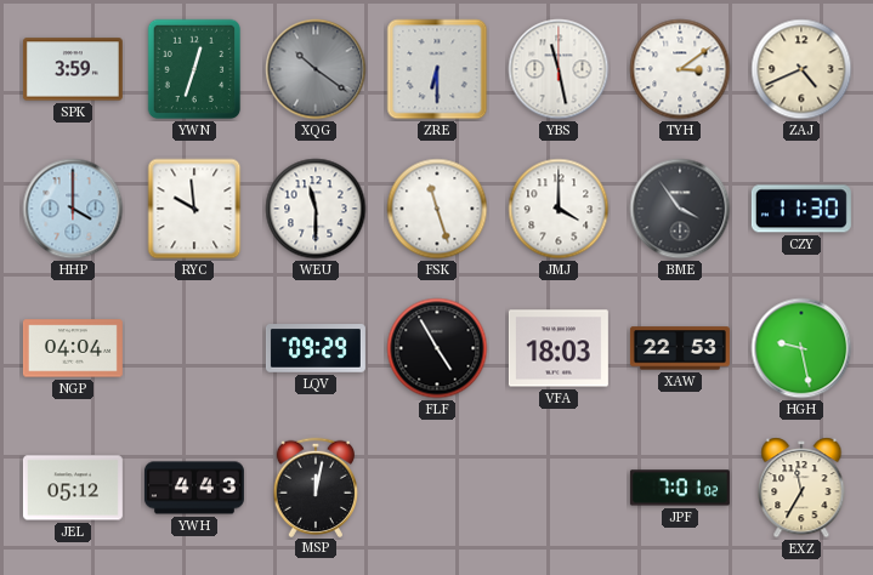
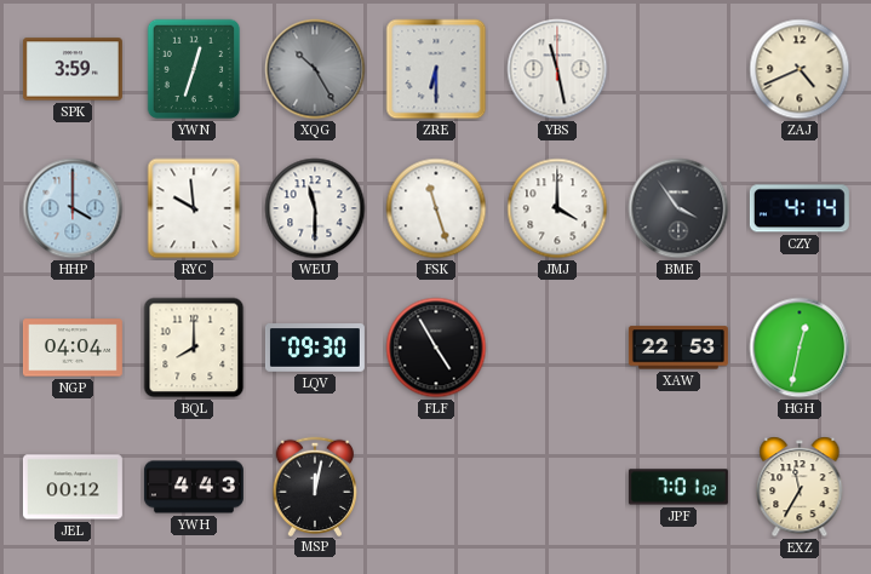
XQG: 10:21 -> 10:25 (315, 69)
TYH: 3:09 -> none (680, 69)
CZY: 11:30 -> 4:14 (800, 208)
BQL: none -> 8:00 (194, 348)
LQV: 09:29 -> 09:30 (315, 348)
VFA: 18:03 -> none (559, 348)
HGH: 9:28 -> 12:32 (800, 348)
JEL: 05:12 -> 00:12 (73, 487)
